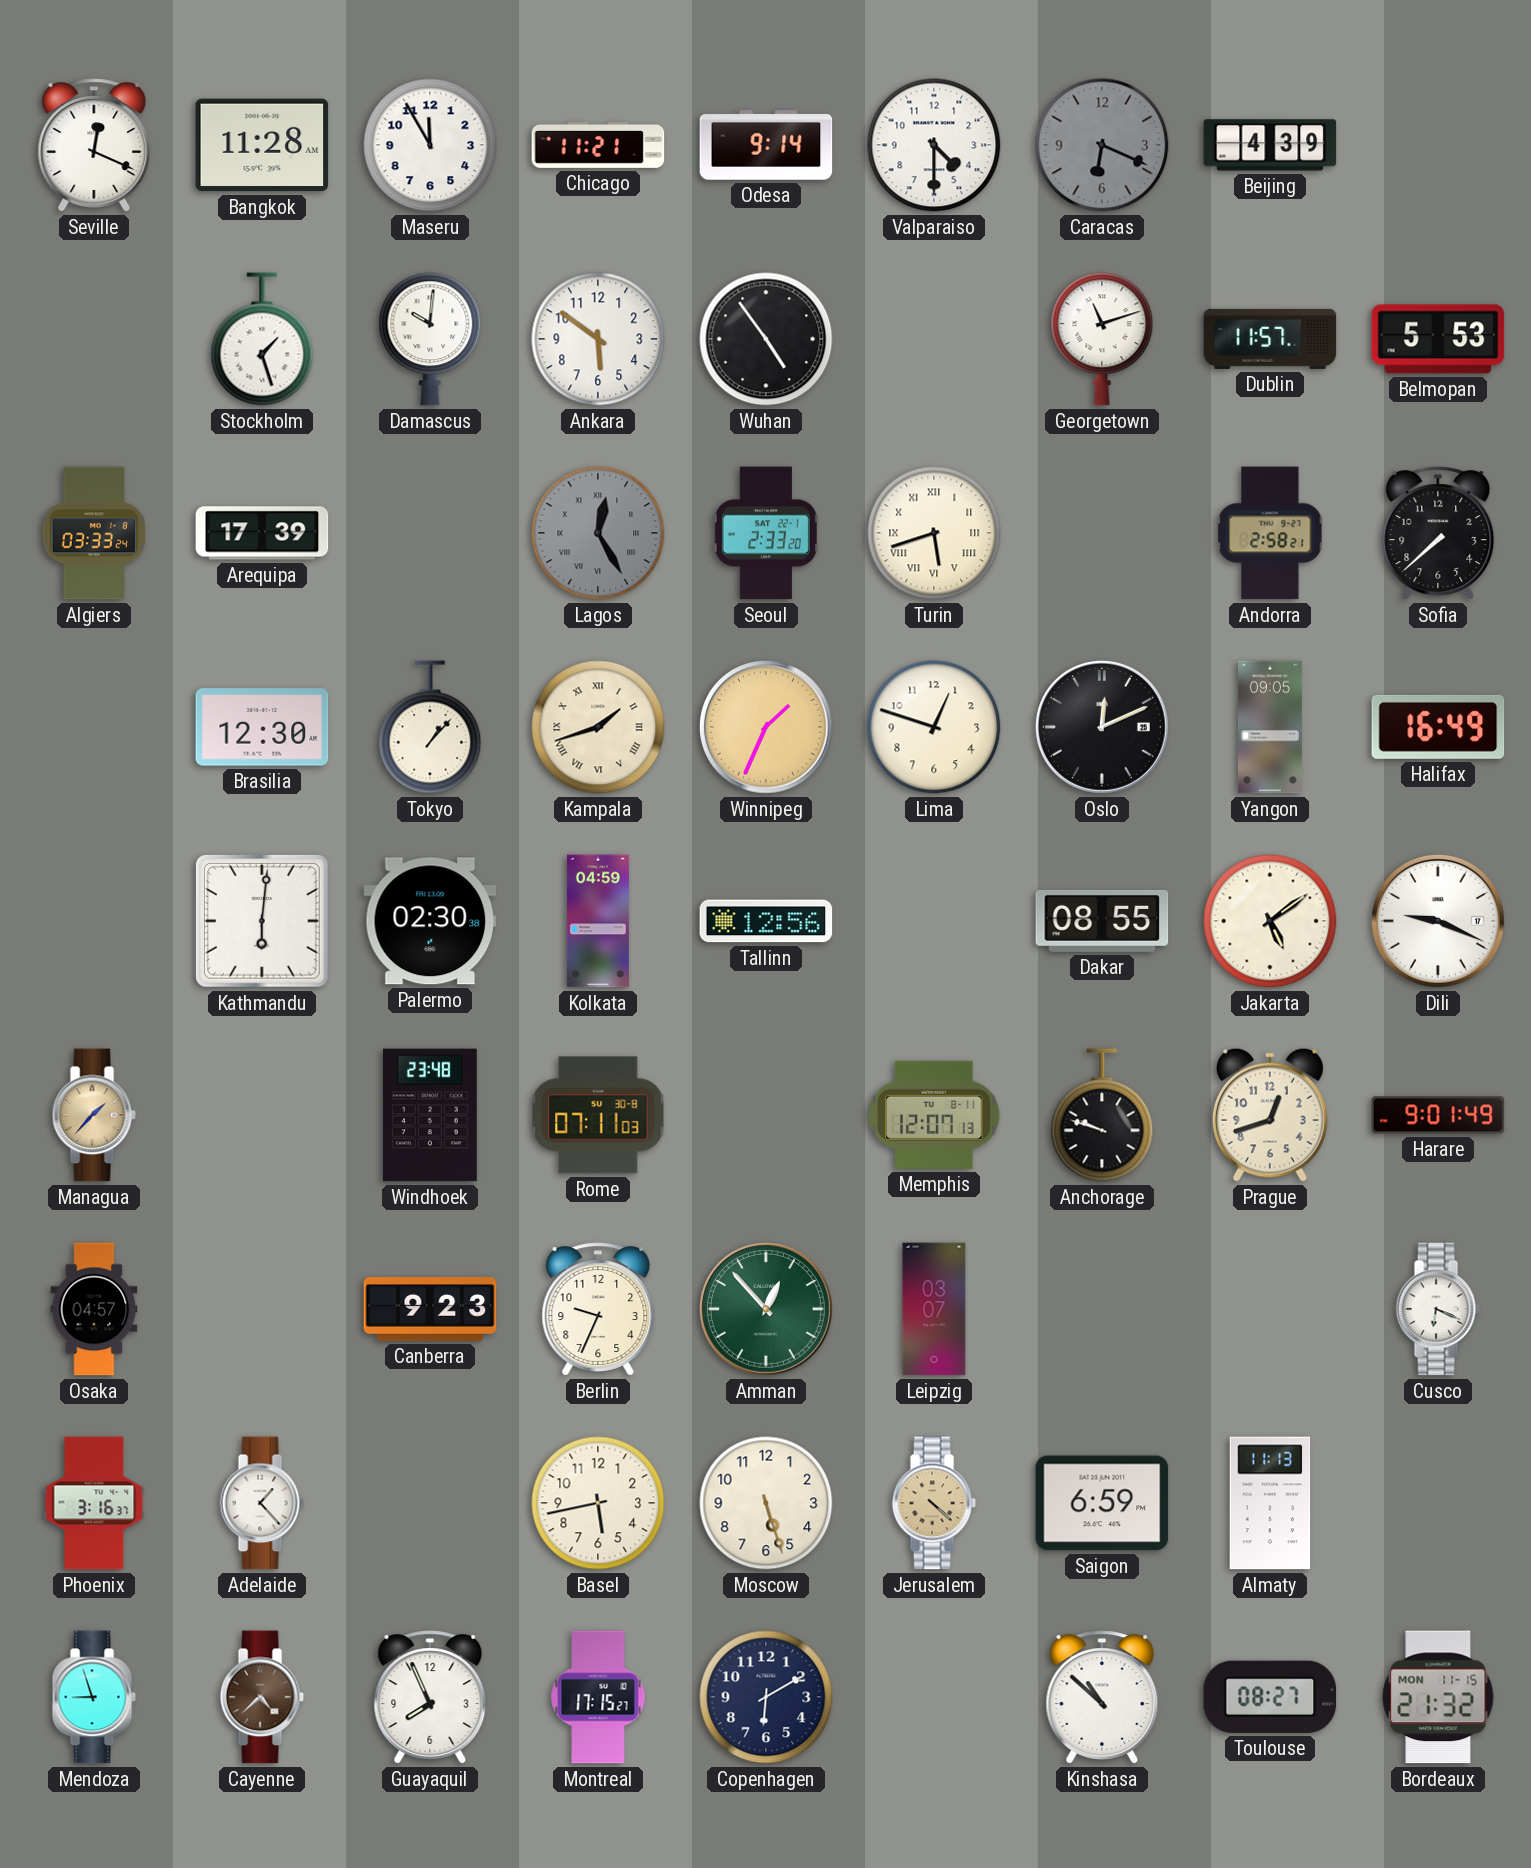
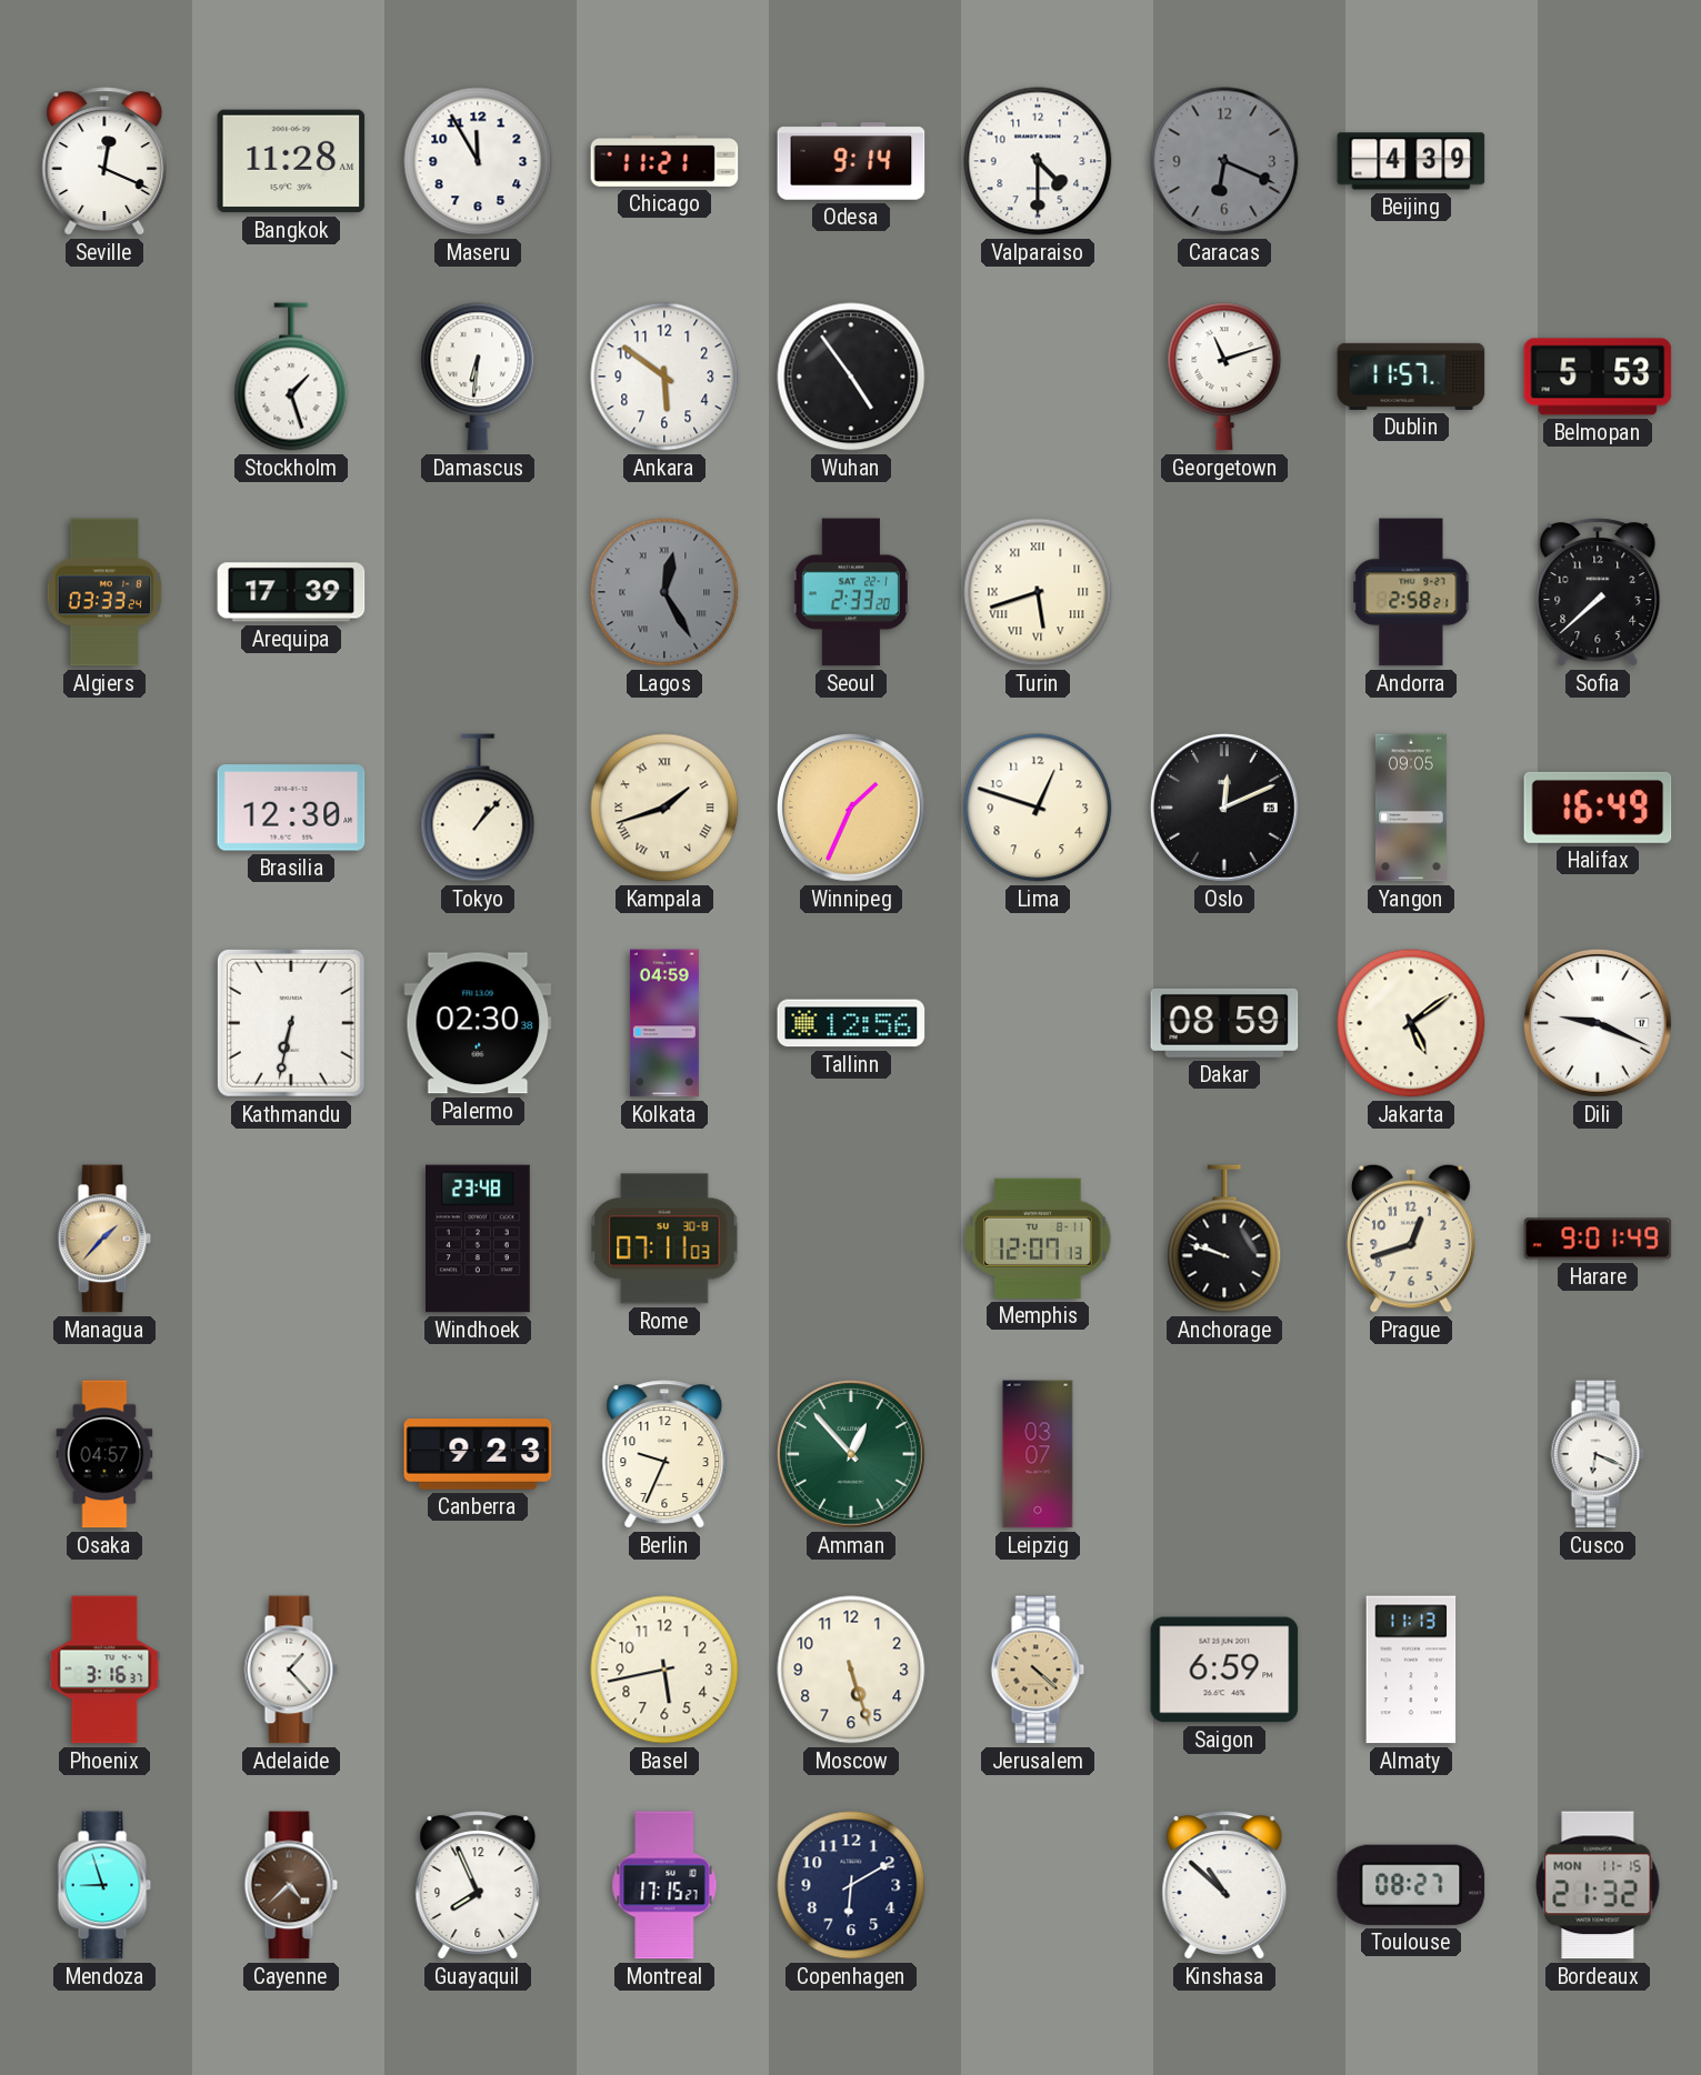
Damascus: 10:01 -> 6:31 (478, 377)
Kathmandu: 6:01 -> 6:32 (291, 1023)
Dakar: 08:55 -> 08:59 (1224, 1023)
